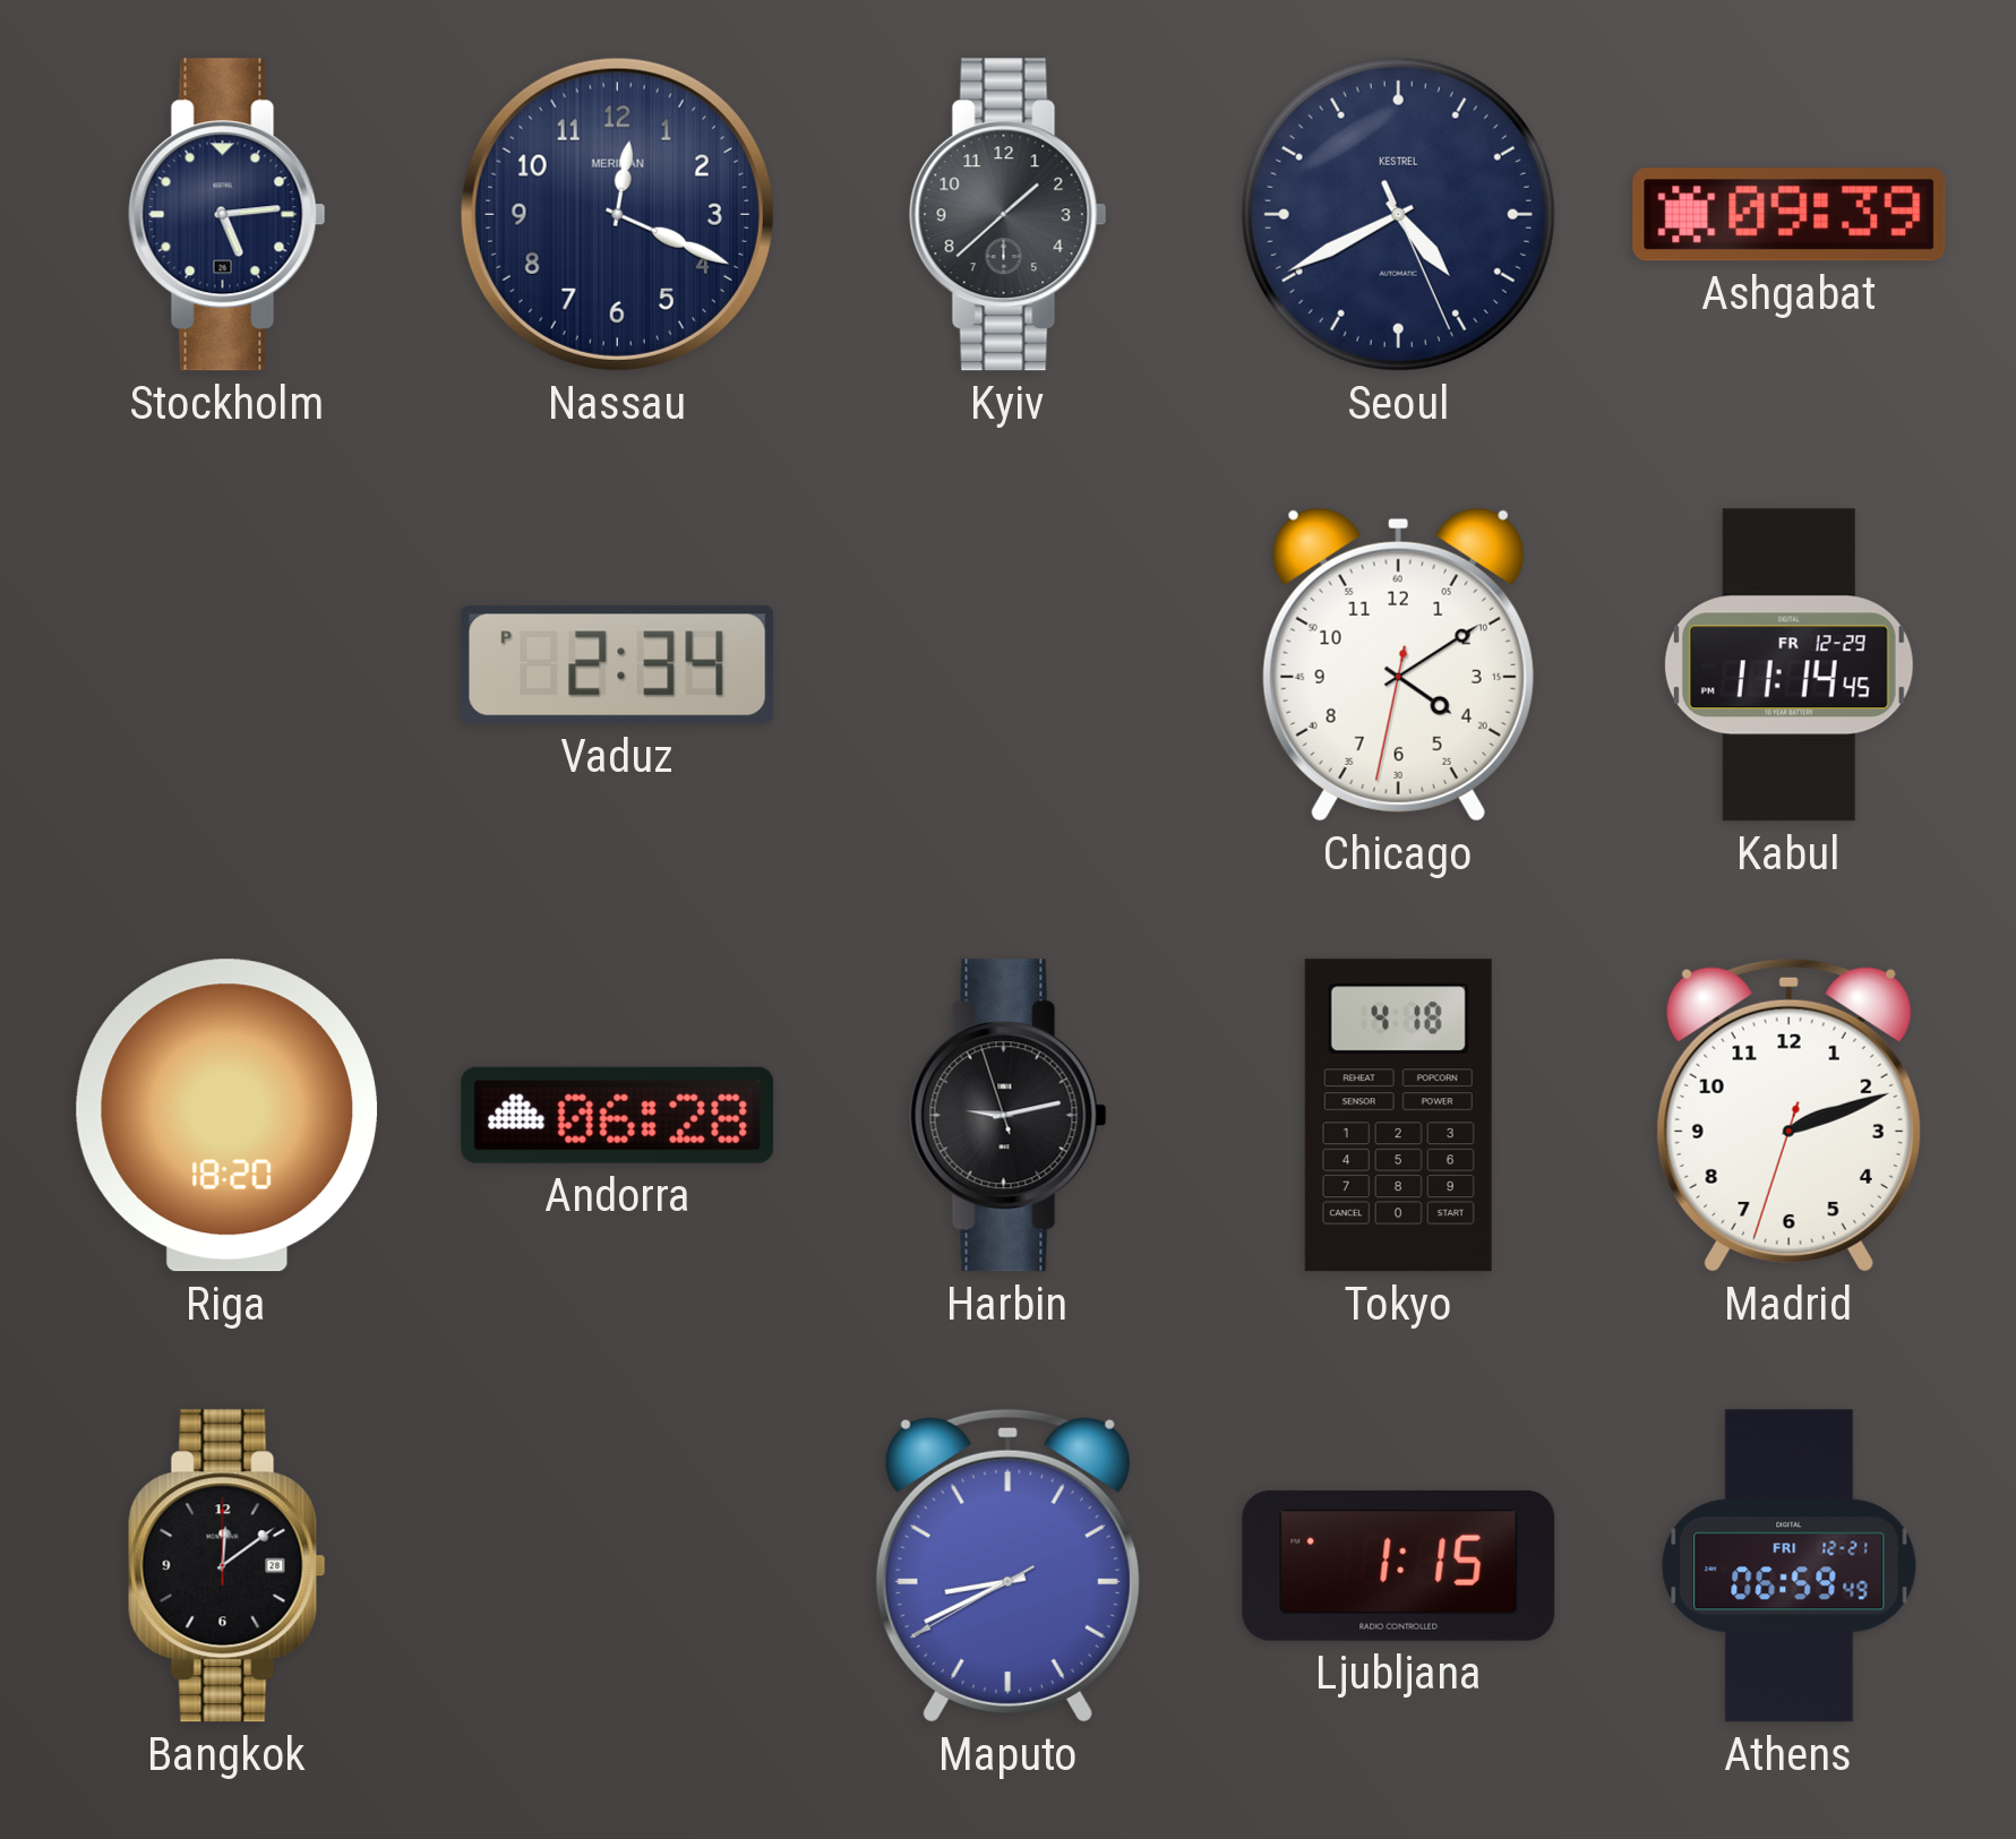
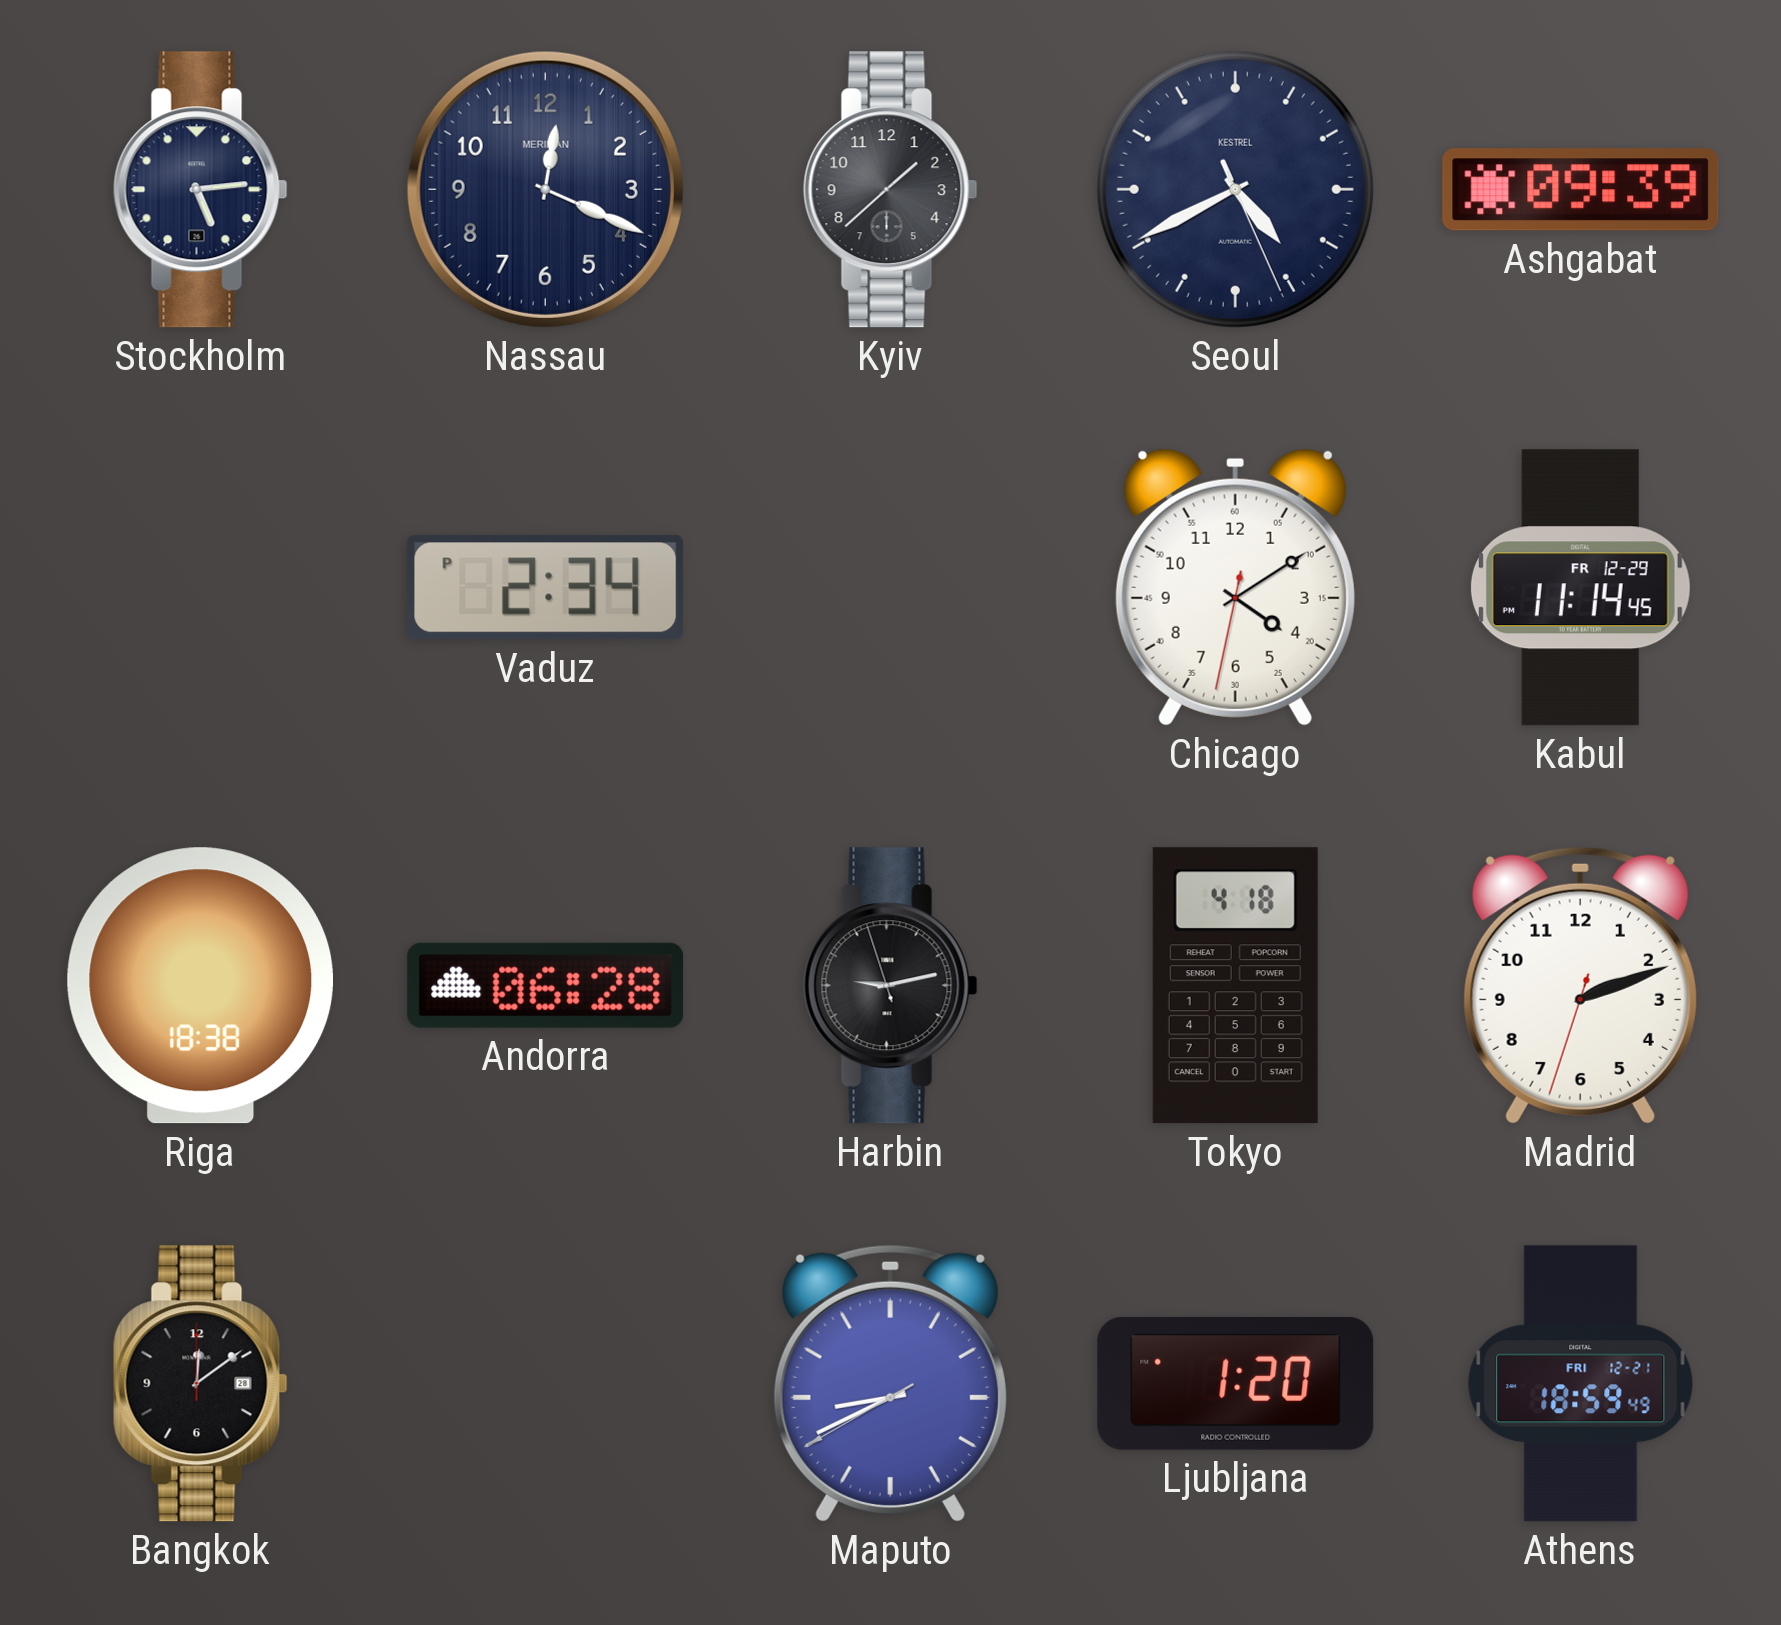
Riga: 18:20 -> 18:38 (200, 986)
Ljubljana: 1:15 -> 1:20 (1236, 1383)
Athens: 06:59 -> 18:59 (1581, 1384)
